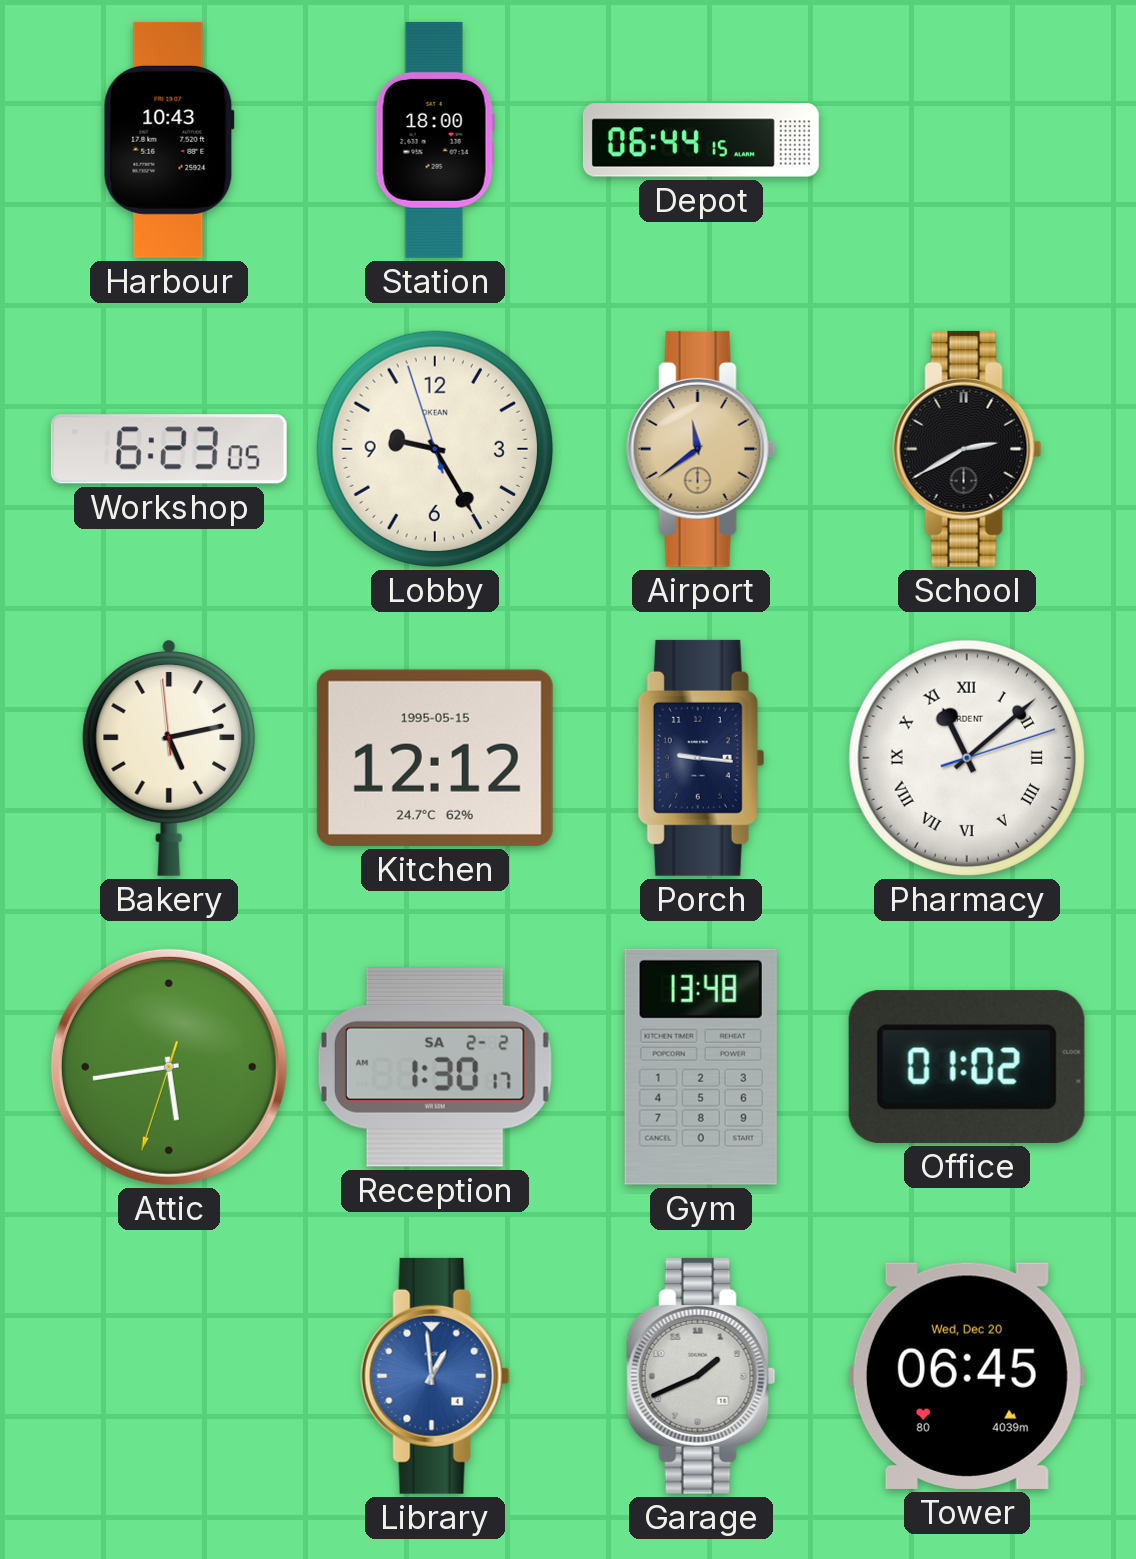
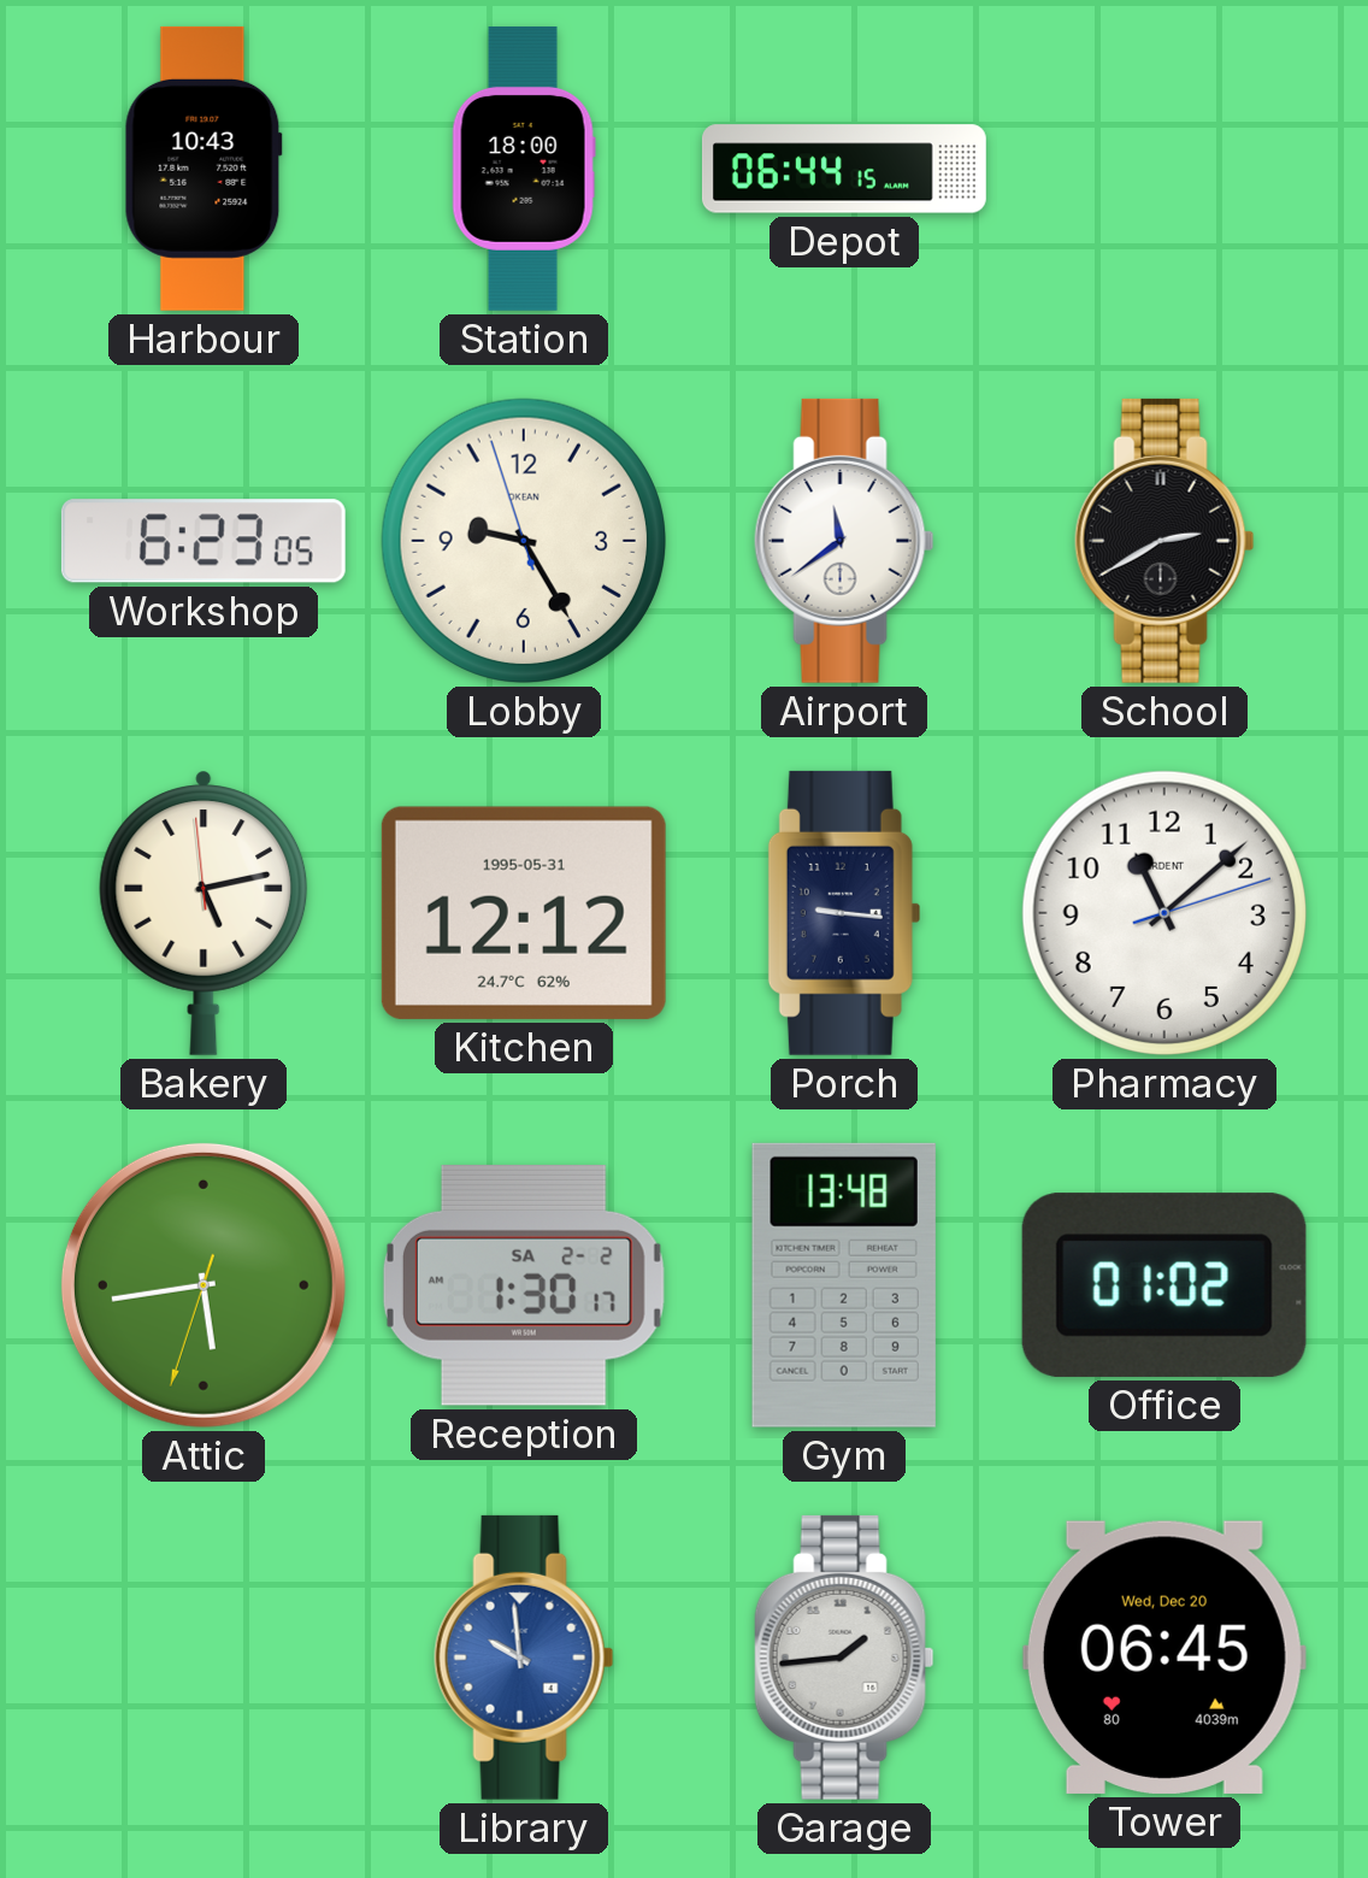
Airport dial: champagne -> white (844, 541)
Kitchen date: 1995-05-15 -> 1995-05-31 (524, 913)
Pharmacy numerals: Roman -> Arabic (1164, 913)
Library: 12:59 -> 9:59 (524, 1658)
Garage: 1:41 -> 1:44 (844, 1658)
